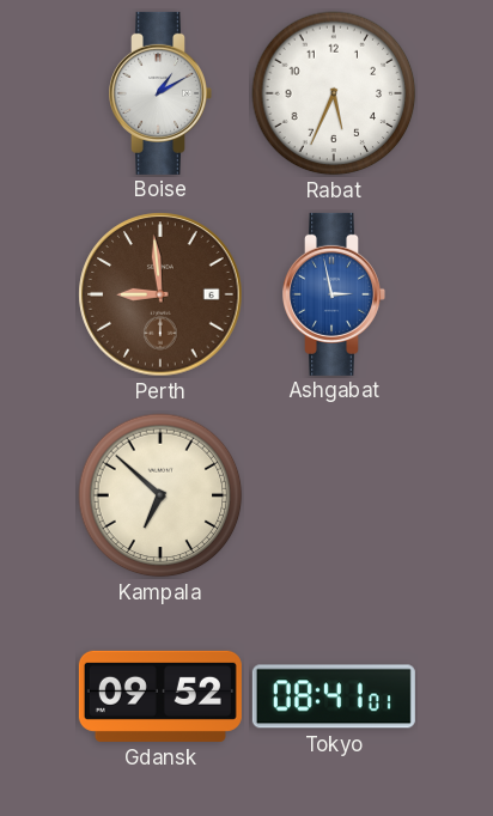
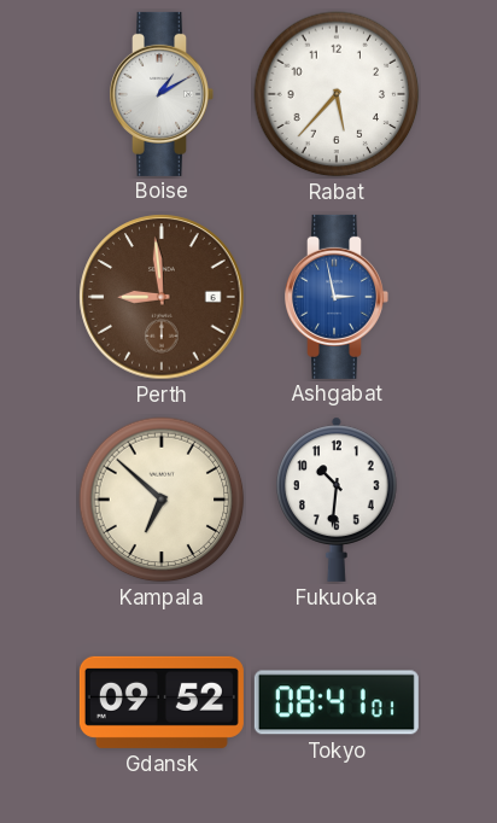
Rabat: 5:34 -> 5:37 (337, 94)
Fukuoka: none -> 10:31 (338, 500)
